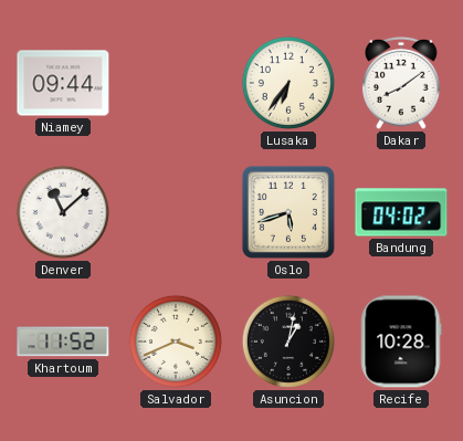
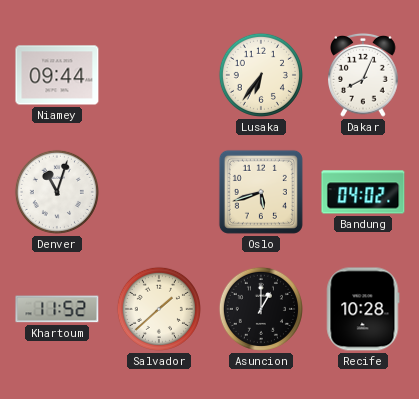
Dakar: 8:09 -> 8:04 (363, 75)
Denver: 11:08 -> 11:03 (57, 192)
Salvador: 3:41 -> 1:38 (159, 309)
Asuncion: 1:02 -> 1:00 (261, 309)
